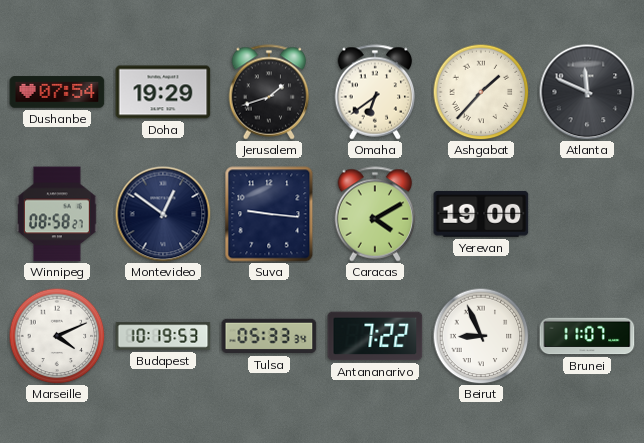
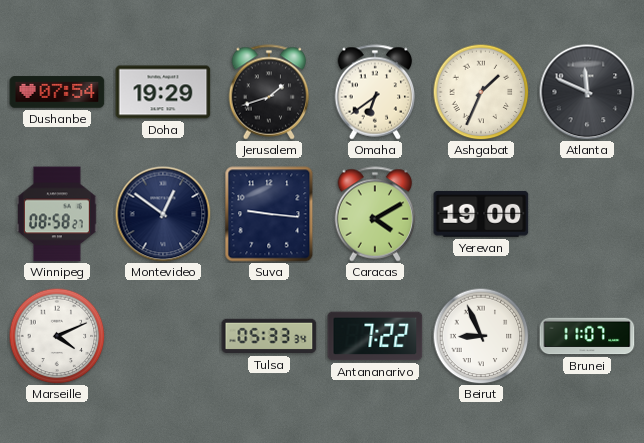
Ashgabat: 1:37 -> 1:34 (481, 92)
Budapest: 10:19 -> none (163, 336)
